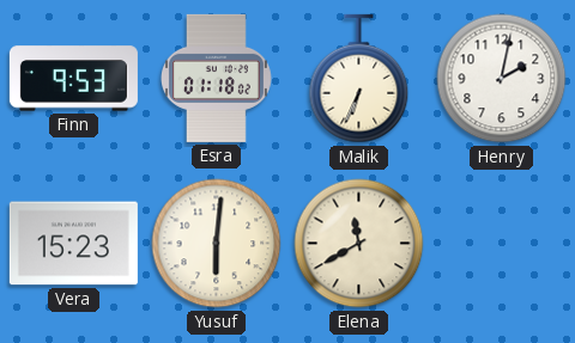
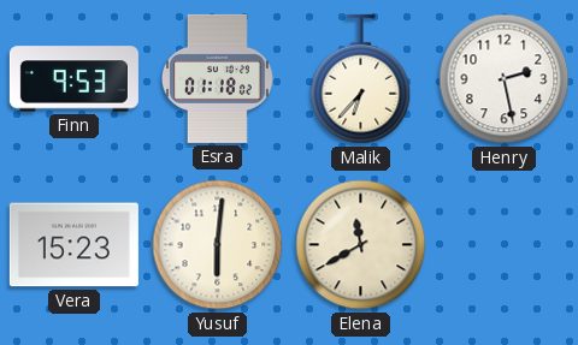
Malik: 6:34 -> 6:37 (361, 79)
Henry: 2:02 -> 2:28 (505, 79)
